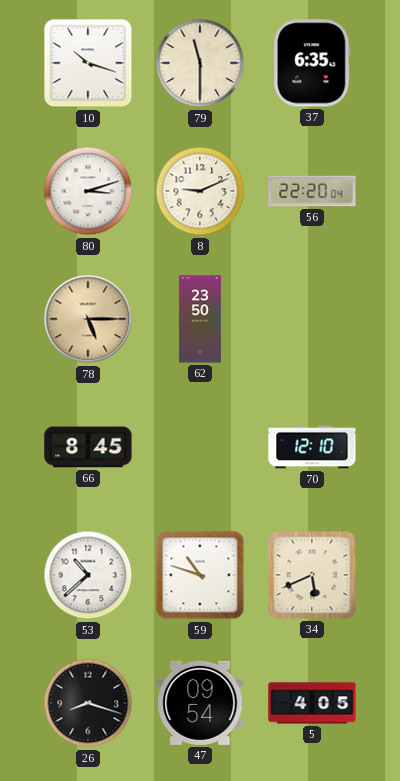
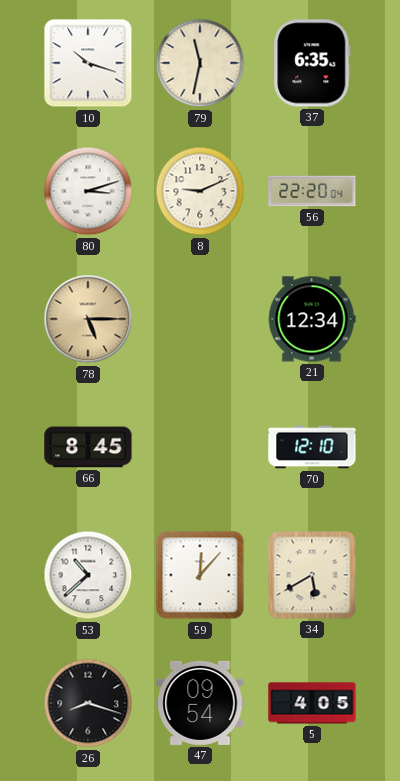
79: 11:30 -> 11:32 (200, 63)
62: 23:50 -> none (200, 319)
21: none -> 12:34 (312, 319)
59: 10:48 -> 12:07 (200, 575)
34: 5:41 -> 5:40 (312, 575)
